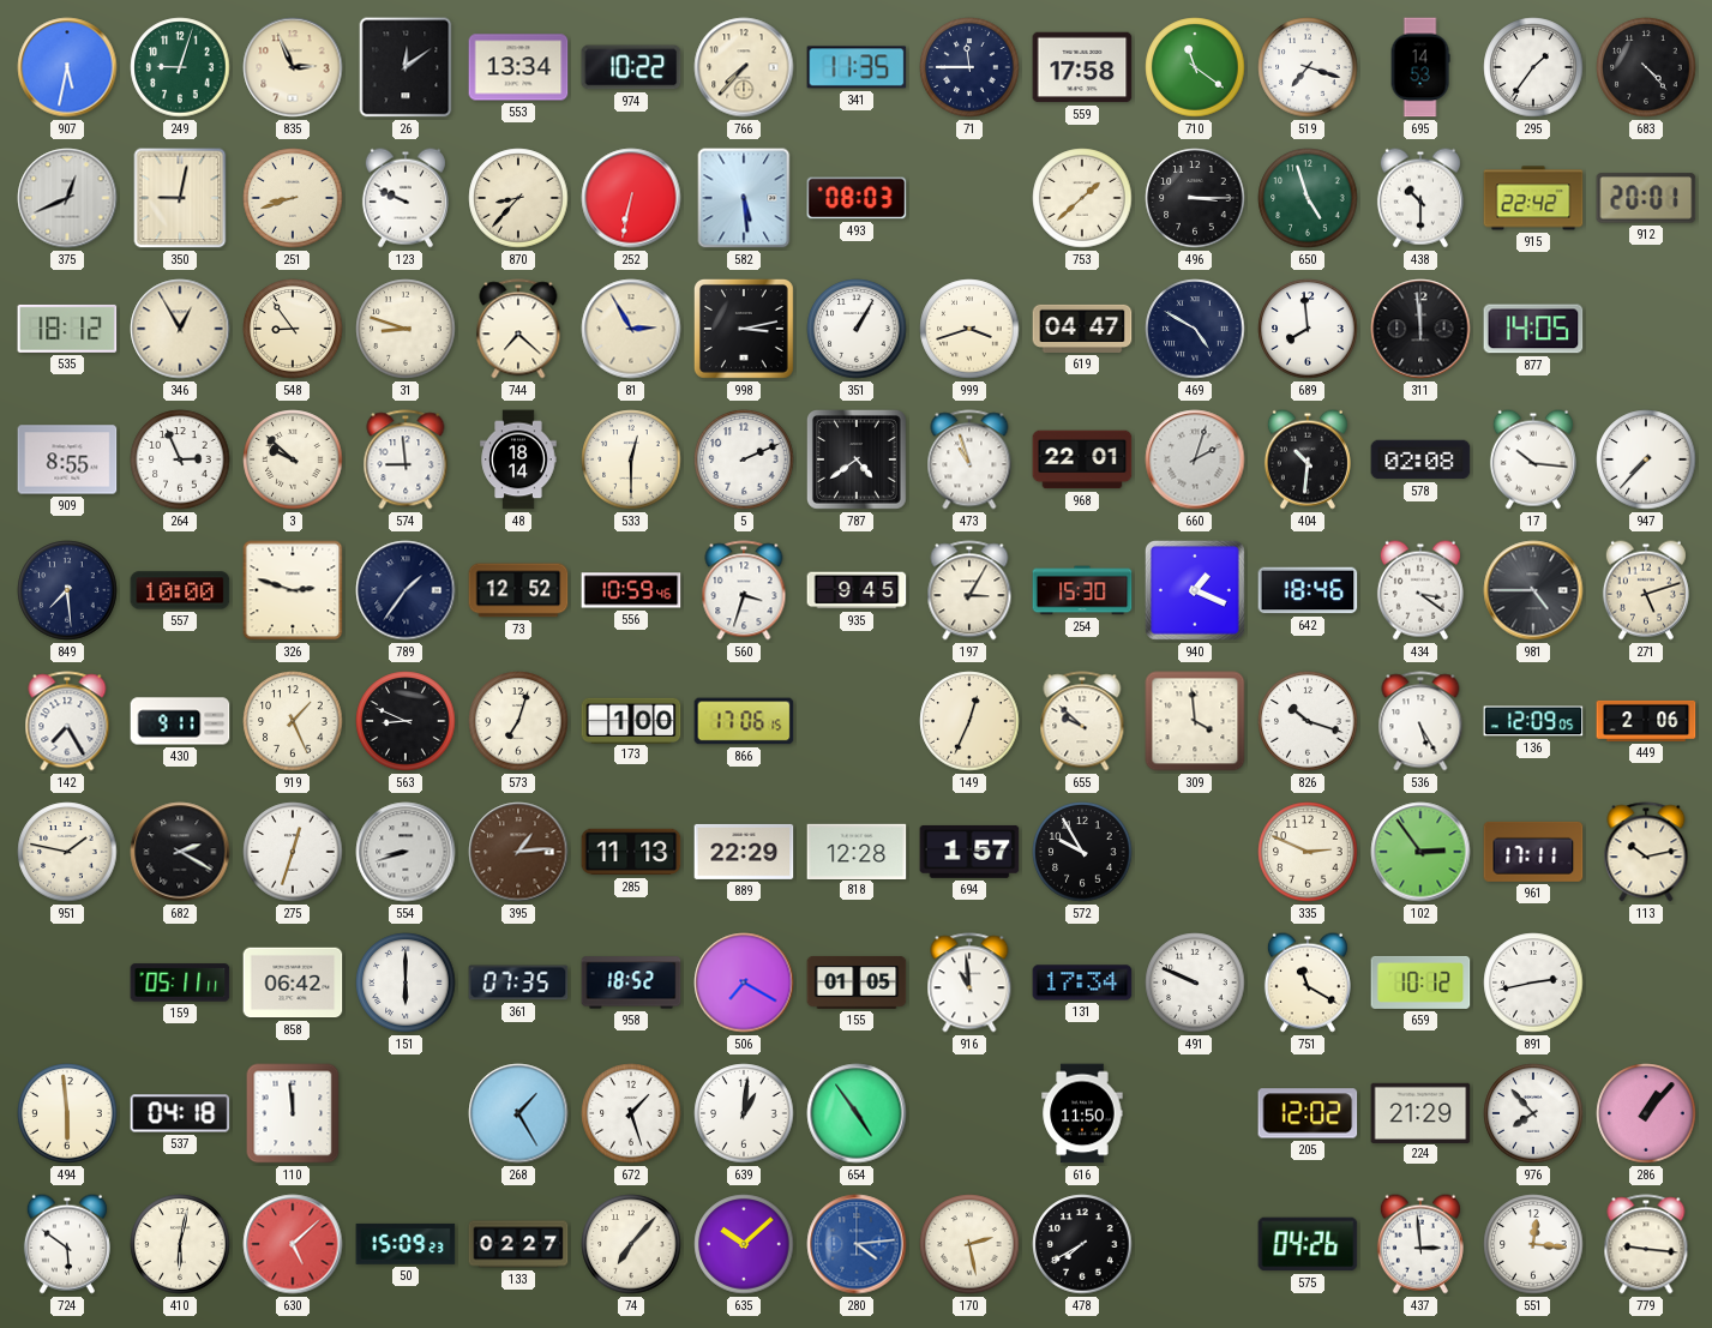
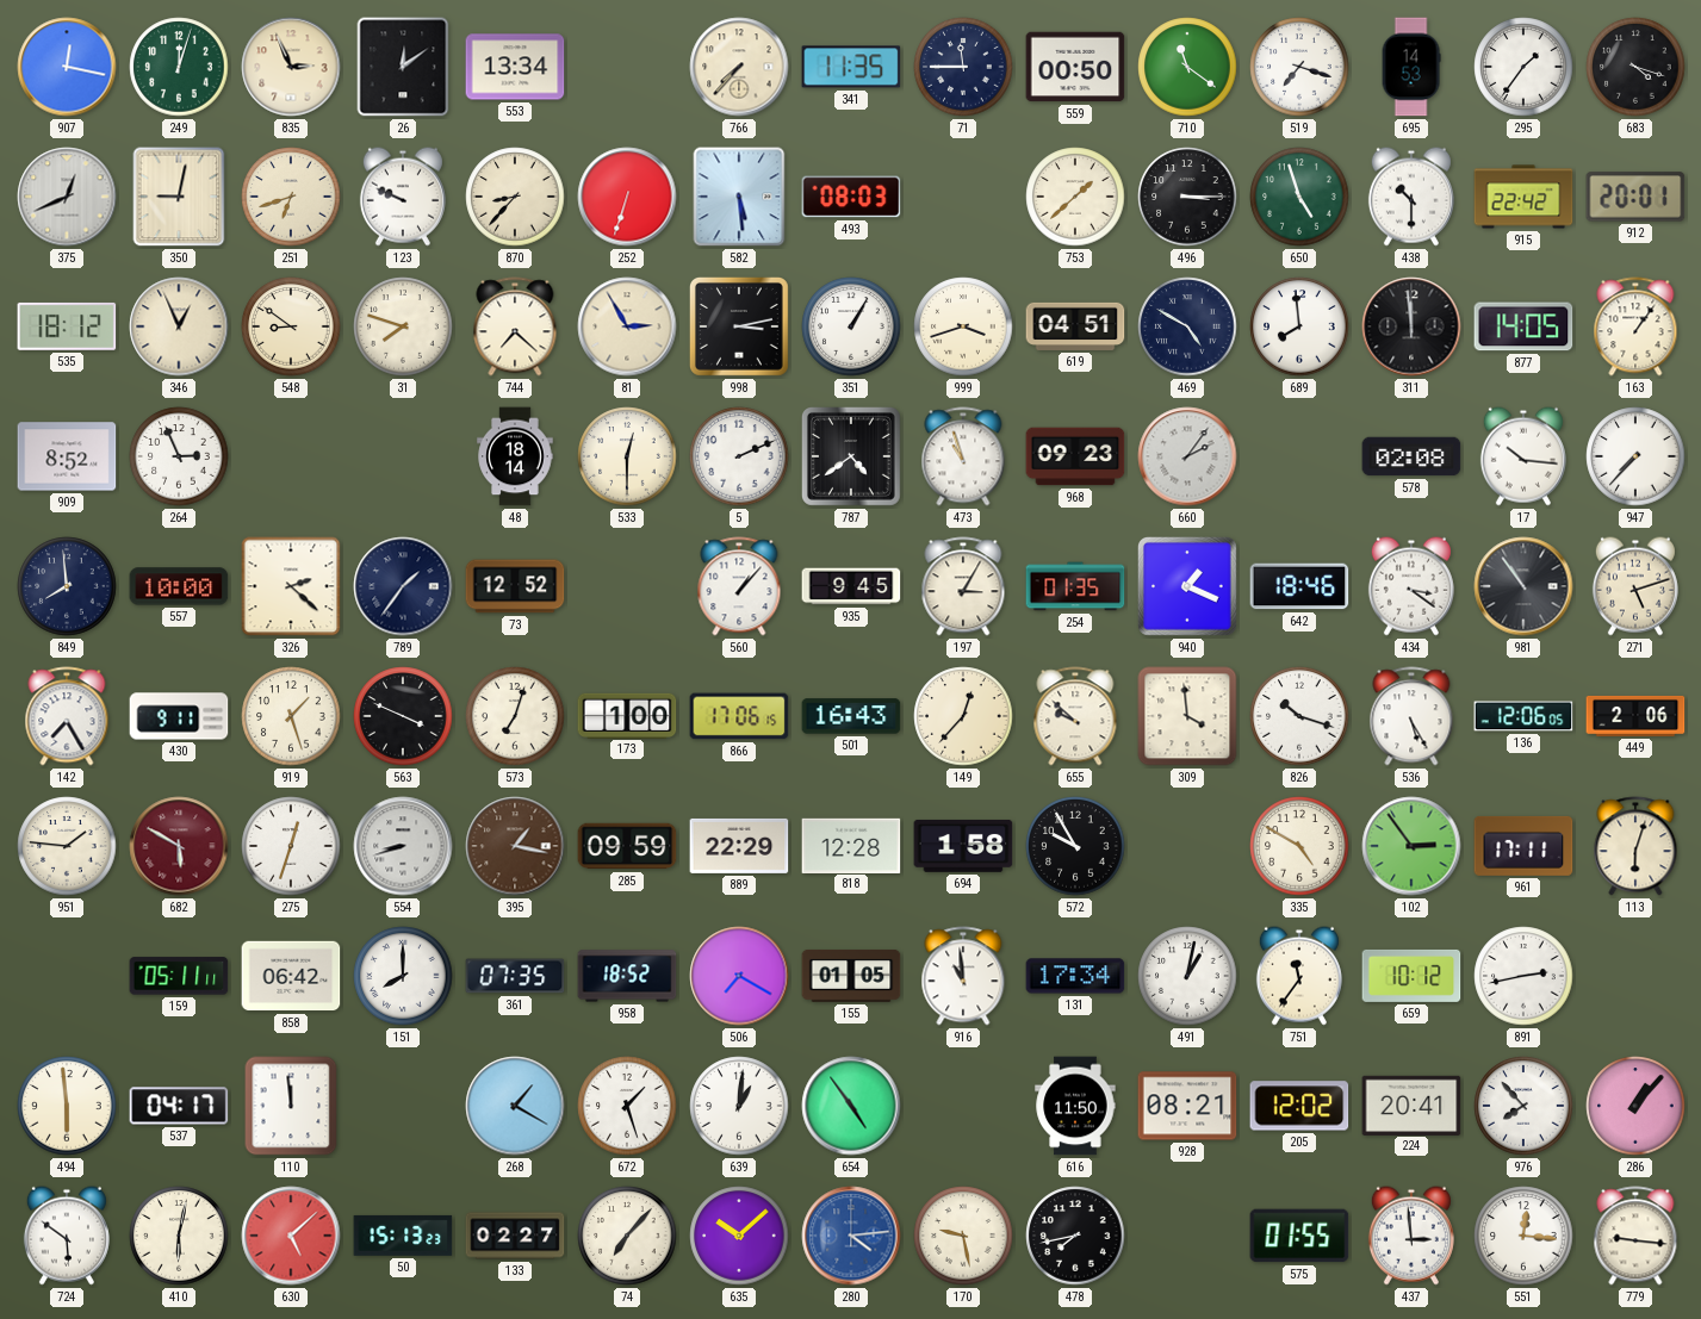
907: 5:32 -> 12:17 (67, 67)
249: 9:03 -> 12:03 (179, 67)
974: 10:22 -> none (631, 67)
559: 17:58 -> 00:50 (1075, 67)
683: 4:23 -> 4:18 (1635, 67)
251: 8:42 -> 6:42 (291, 197)
252: 6:32 -> 6:33 (627, 197)
346: 12:55 -> 12:56 (179, 326)
548: 8:54 -> 8:51 (291, 326)
31: 8:48 -> 7:48 (403, 326)
619: 04:47 -> 04:51 (1075, 326)
163: none -> 1:06 (1635, 326)
909: 8:55 -> 8:52 (67, 456)
3: 9:52 -> none (293, 459)
574: 8:59 -> none (406, 459)
968: 22:01 -> 09:23 (1075, 456)
660: 2:03 -> 2:06 (1187, 456)
404: 10:31 -> none (1308, 459)
849: 7:29 -> 7:59 (67, 586)
326: 2:48 -> 2:22 (291, 586)
556: 10:59 -> none (631, 590)
560: 3:33 -> 1:07 (739, 586)
254: 15:30 -> 01:35 (1075, 586)
981: 4:45 -> 10:54 (1523, 586)
919: 1:26 -> 1:27 (291, 716)
563: 8:49 -> 3:49 (403, 716)
501: none -> 16:43 (851, 716)
149: 12:34 -> 12:37 (963, 716)
136: 12:09 -> 12:06 (1523, 716)
951: 1:47 -> 1:46 (67, 846)
682: 2:20 -> 5:50 (179, 846)
682 dial: black -> burgundy (179, 846)
395: 1:14 -> 1:17 (515, 846)
285: 11:13 -> 09:59 (627, 846)
694: 1:57 -> 1:58 (963, 846)
335: 2:49 -> 4:50 (1299, 846)
113: 10:13 -> 6:03 (1635, 846)
151: 6:00 -> 8:00 (403, 976)
491: 9:49 -> 1:02 (1187, 976)
751: 11:20 -> 11:36 (1299, 976)
537: 04:18 -> 04:17 (179, 1106)
268: 1:25 -> 1:20 (515, 1106)
928: none -> 08:21 (1187, 1106)
224: 21:29 -> 20:41 (1411, 1105)
50: 15:09 -> 15:13 (403, 1236)
170: 2:28 -> 9:28 (963, 1236)
478: 7:40 -> 7:43 (1075, 1236)
575: 04:26 -> 01:55 (1299, 1236)
